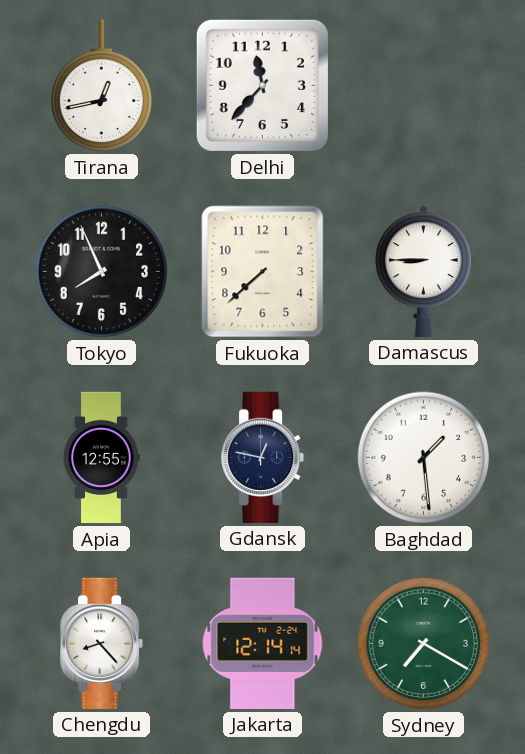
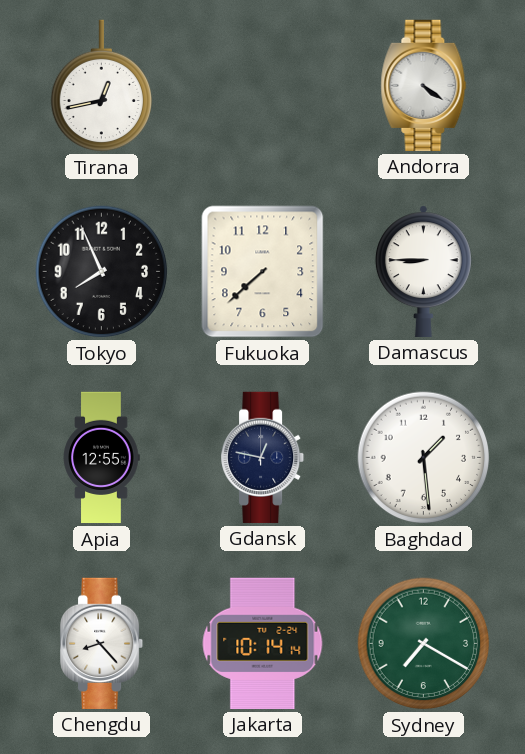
Delhi: 11:37 -> none (262, 85)
Andorra: none -> 4:21 (424, 85)
Jakarta: 12:14 -> 10:14 (263, 643)
